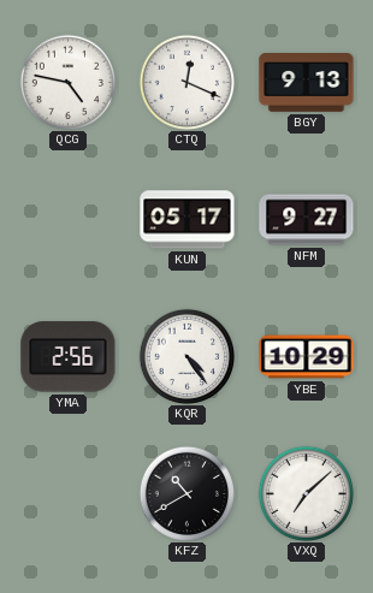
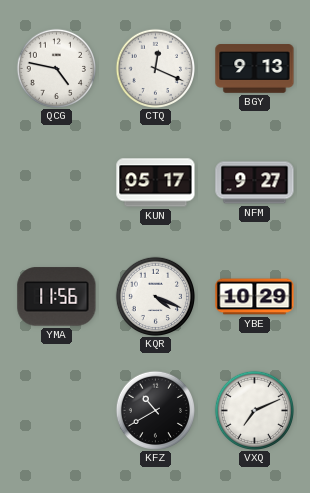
YMA: 2:56 -> 11:56 (57, 297)
KQR: 4:24 -> 4:19 (155, 296)
VXQ: 7:08 -> 7:11 (254, 410)
